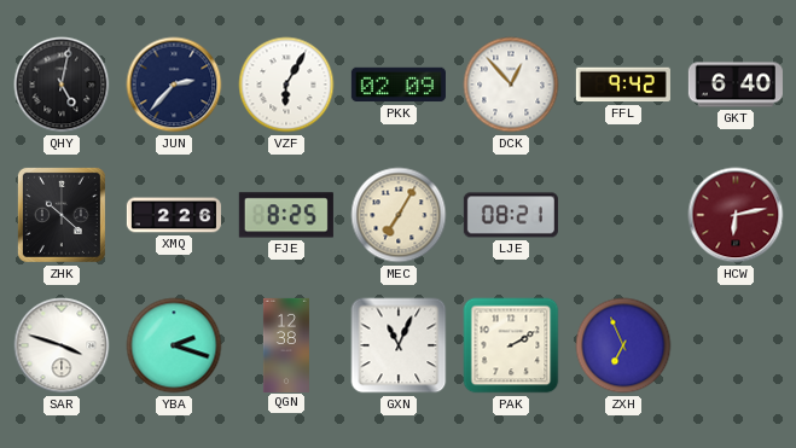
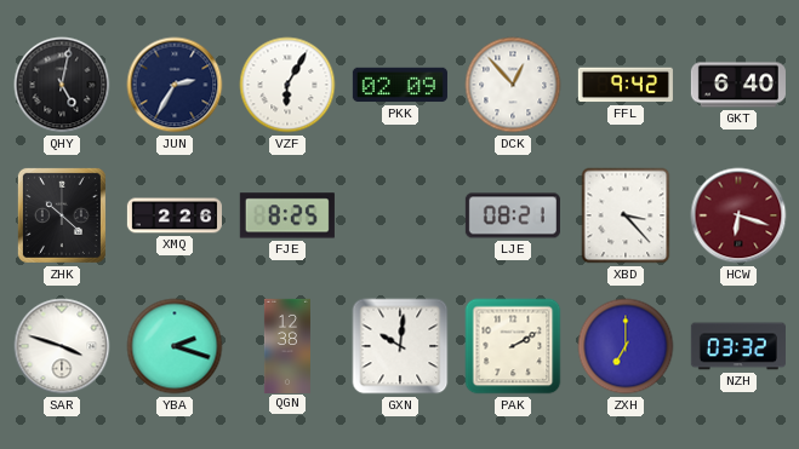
JUN: 2:37 -> 2:35 (175, 85)
MEC: 7:05 -> none (399, 215)
XBD: none -> 3:23 (626, 215)
HCW: 6:13 -> 6:18 (738, 215)
GXN: 11:04 -> 10:01 (400, 346)
ZXH: 6:56 -> 7:00 (626, 346)
NZH: none -> 03:32 (738, 346)
